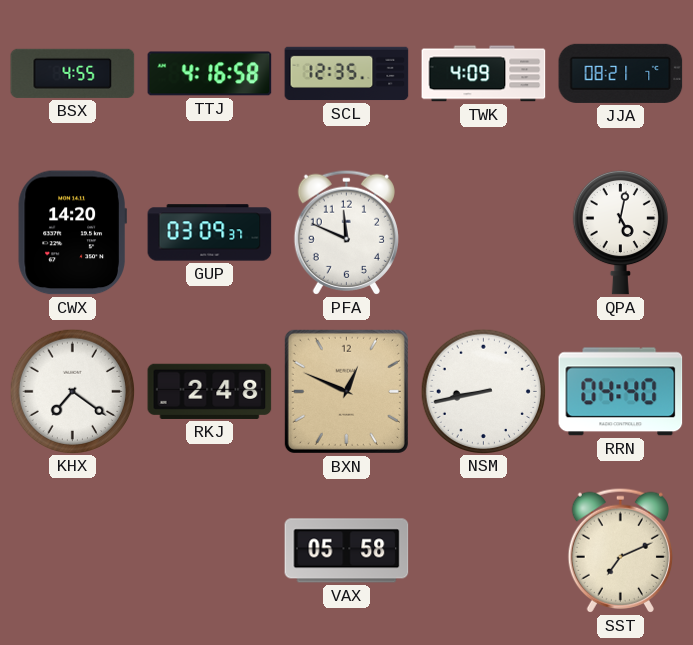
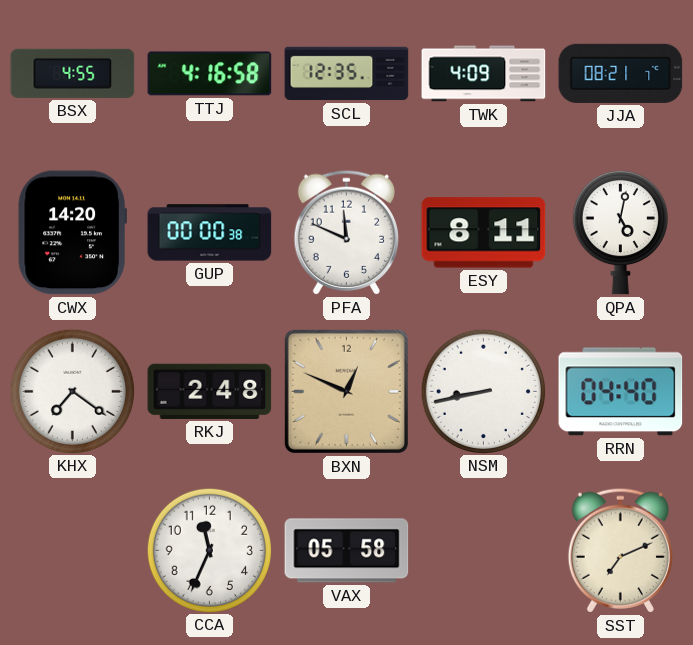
GUP: 03:09 -> 00:00 (210, 233)
ESY: none -> 8:11 (484, 233)
CCA: none -> 11:34 (209, 550)
